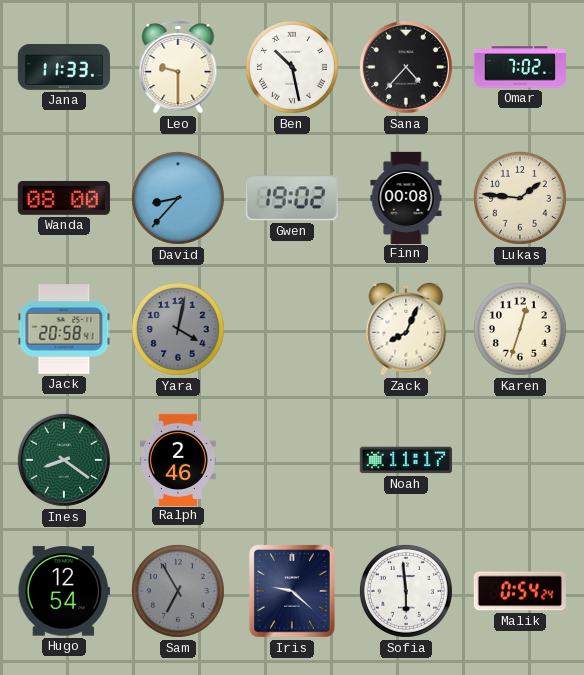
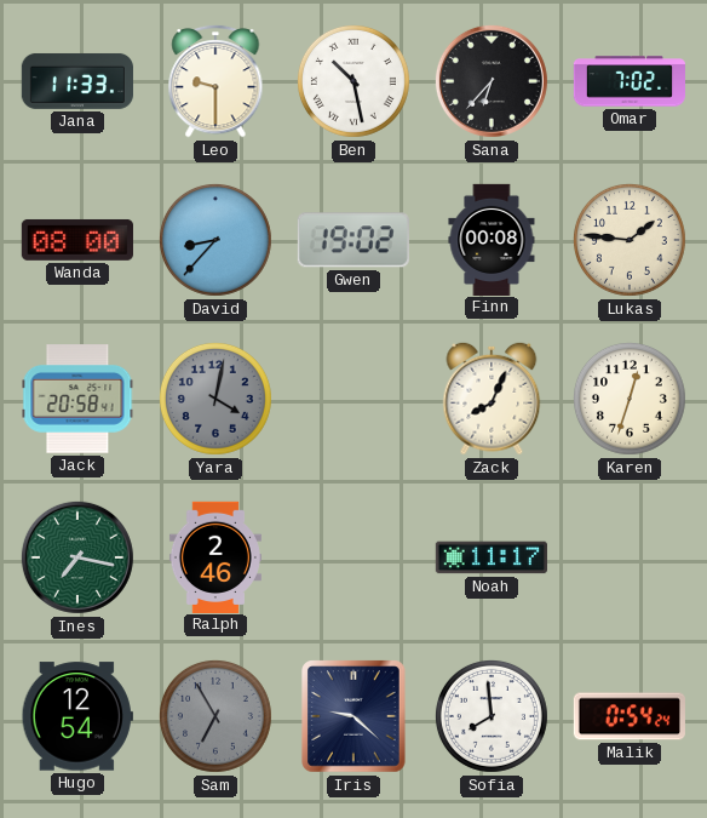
Sana: 4:37 -> 6:37 (492, 81)
Ines: 8:21 -> 7:17 (77, 557)
Sofia: 5:59 -> 7:59 (492, 716)
